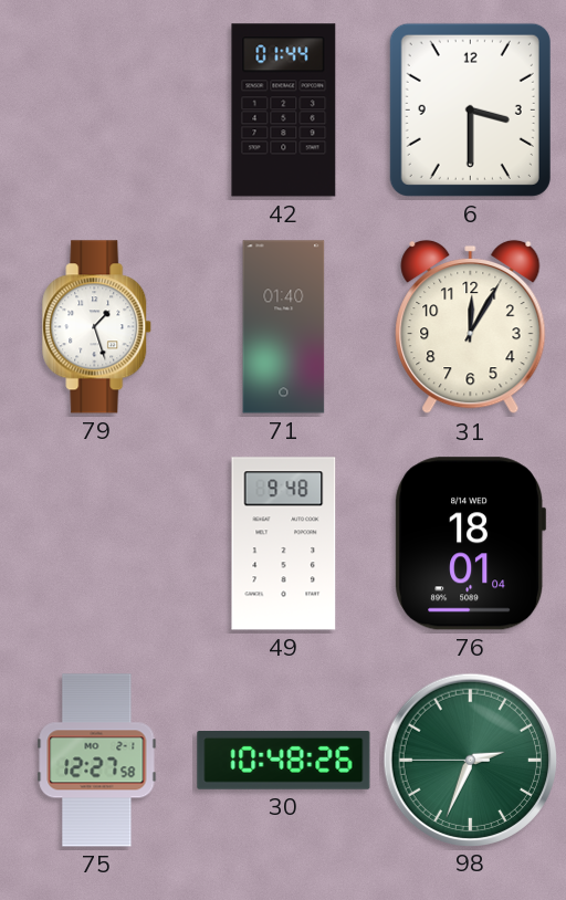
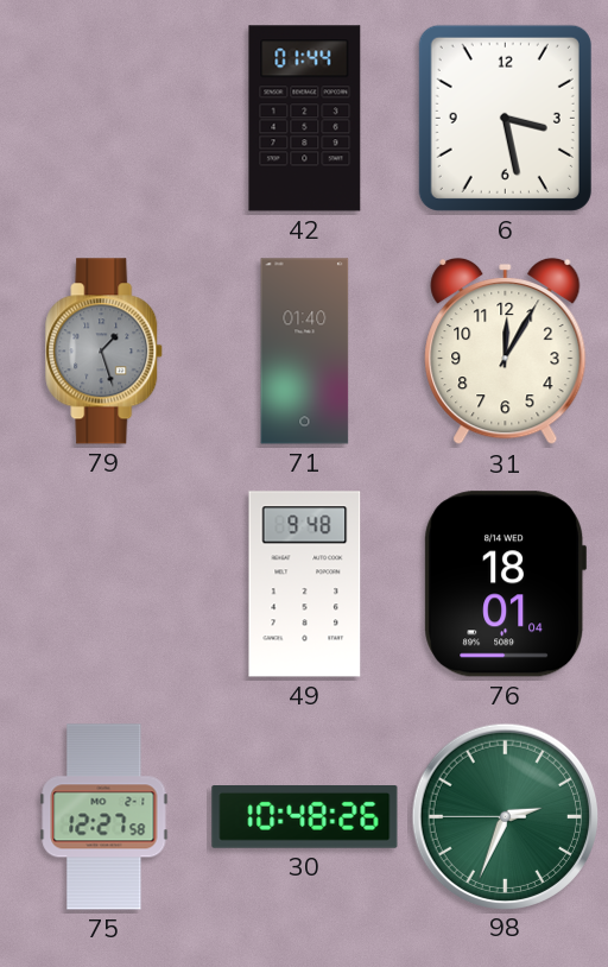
6: 3:30 -> 3:28 (505, 118)
79 dial: white -> grey (104, 352)
